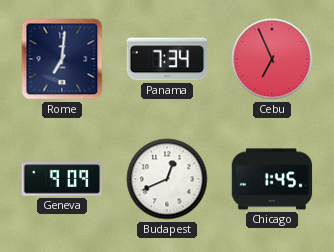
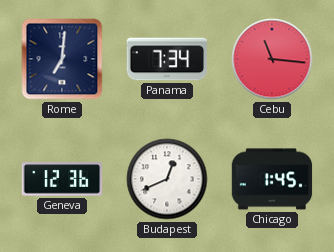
Cebu: 6:56 -> 11:16 (272, 59)
Geneva: 9:09 -> 12:36 (62, 179)
